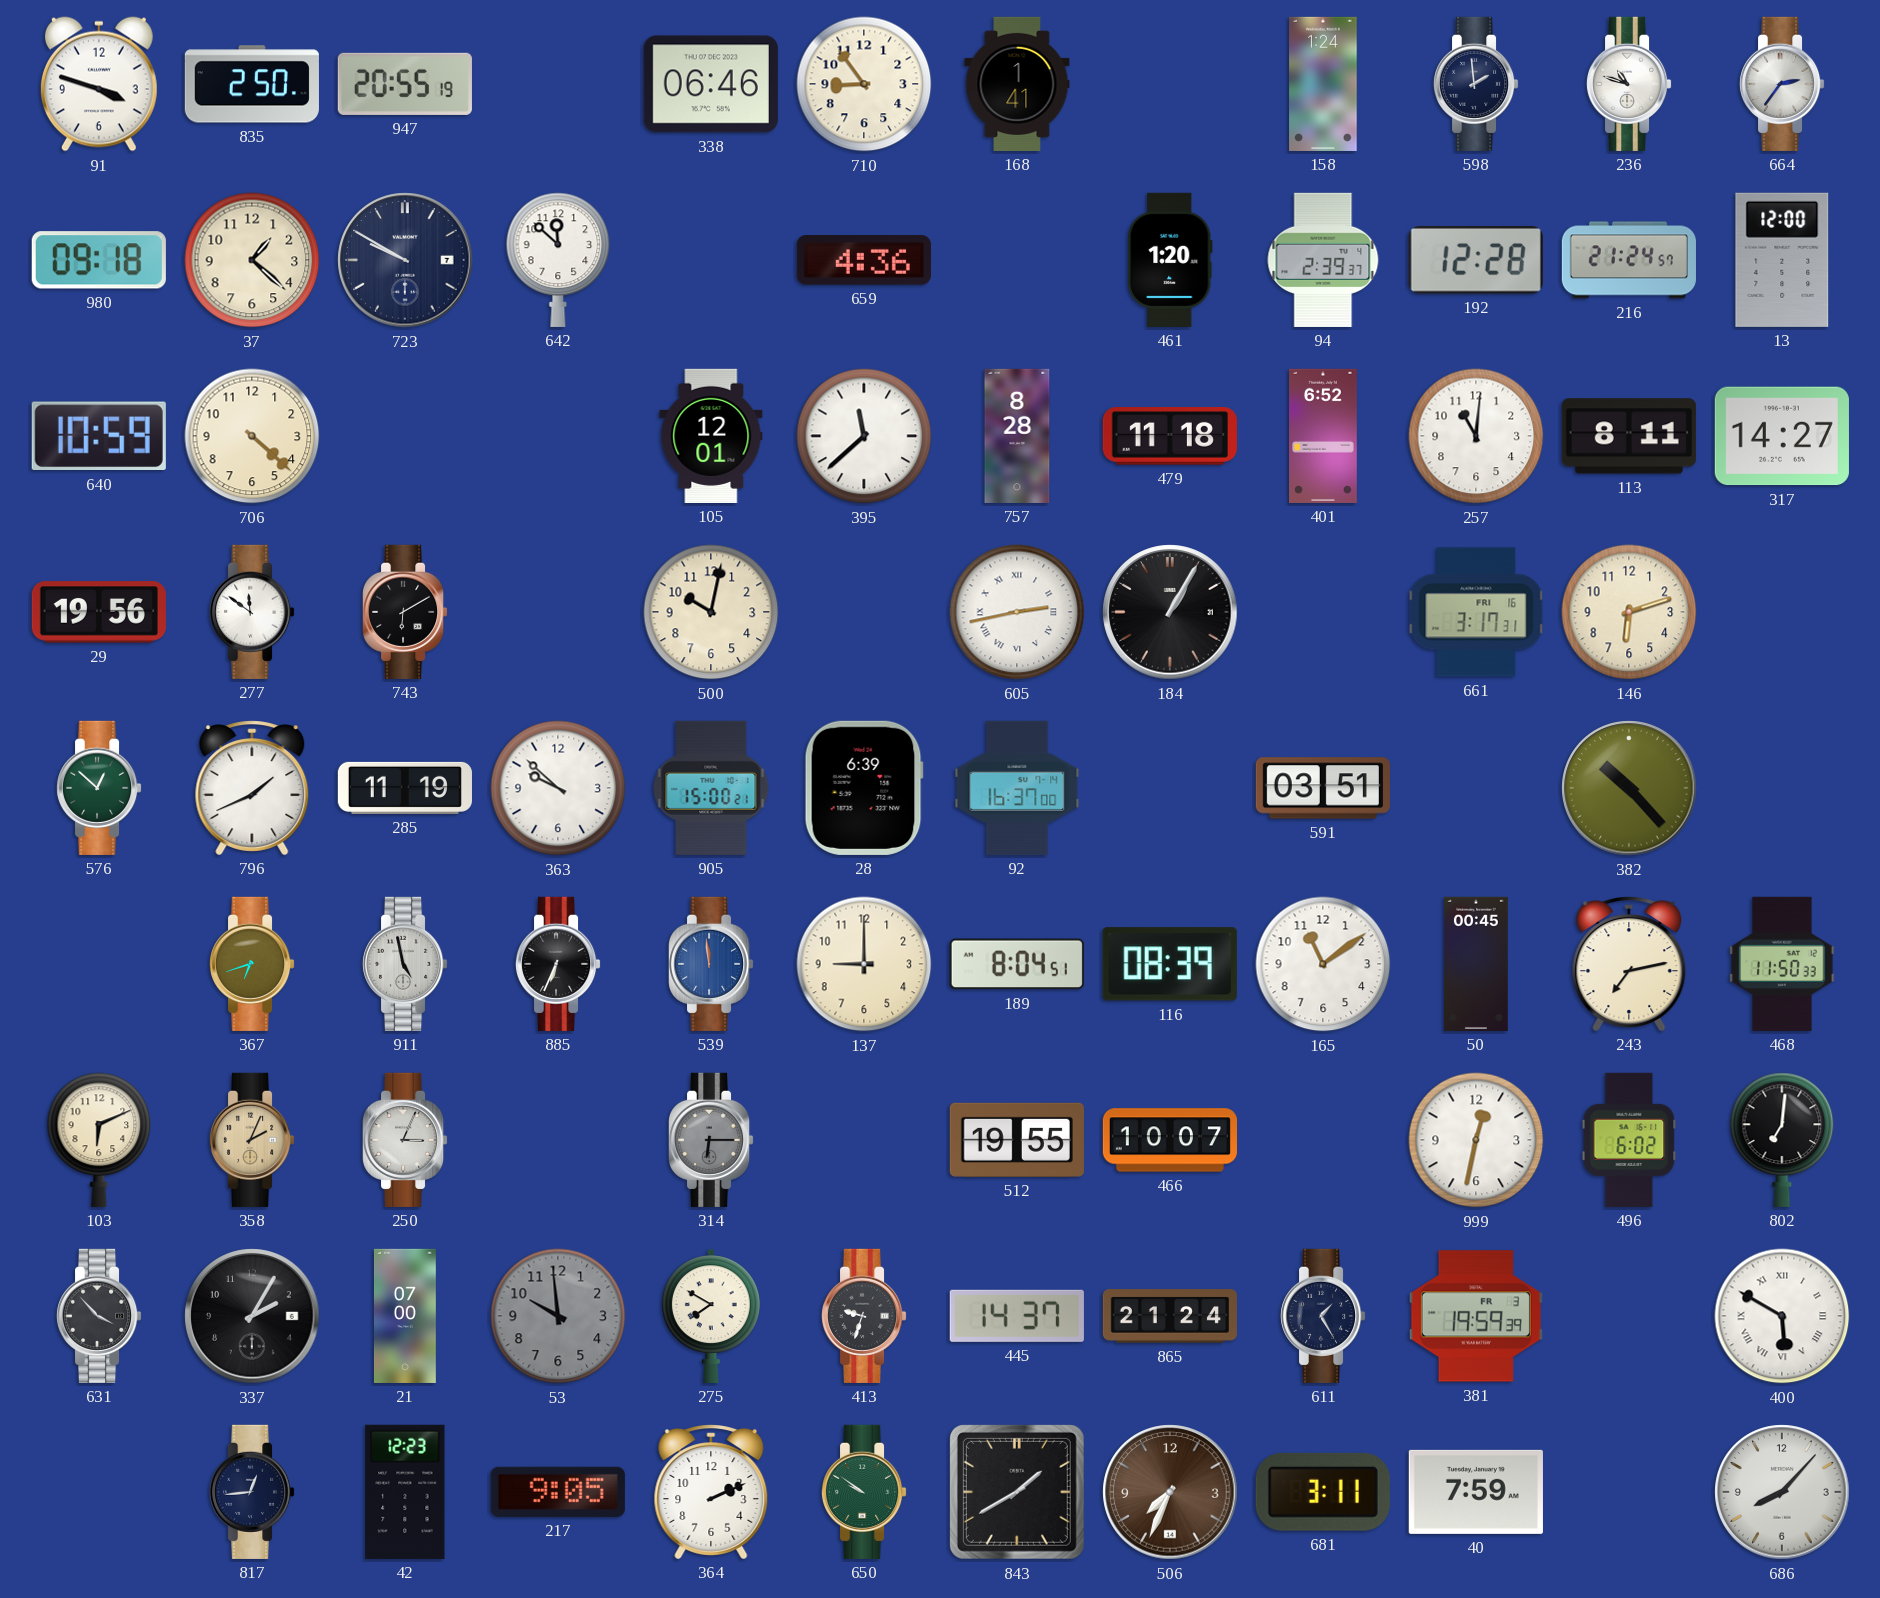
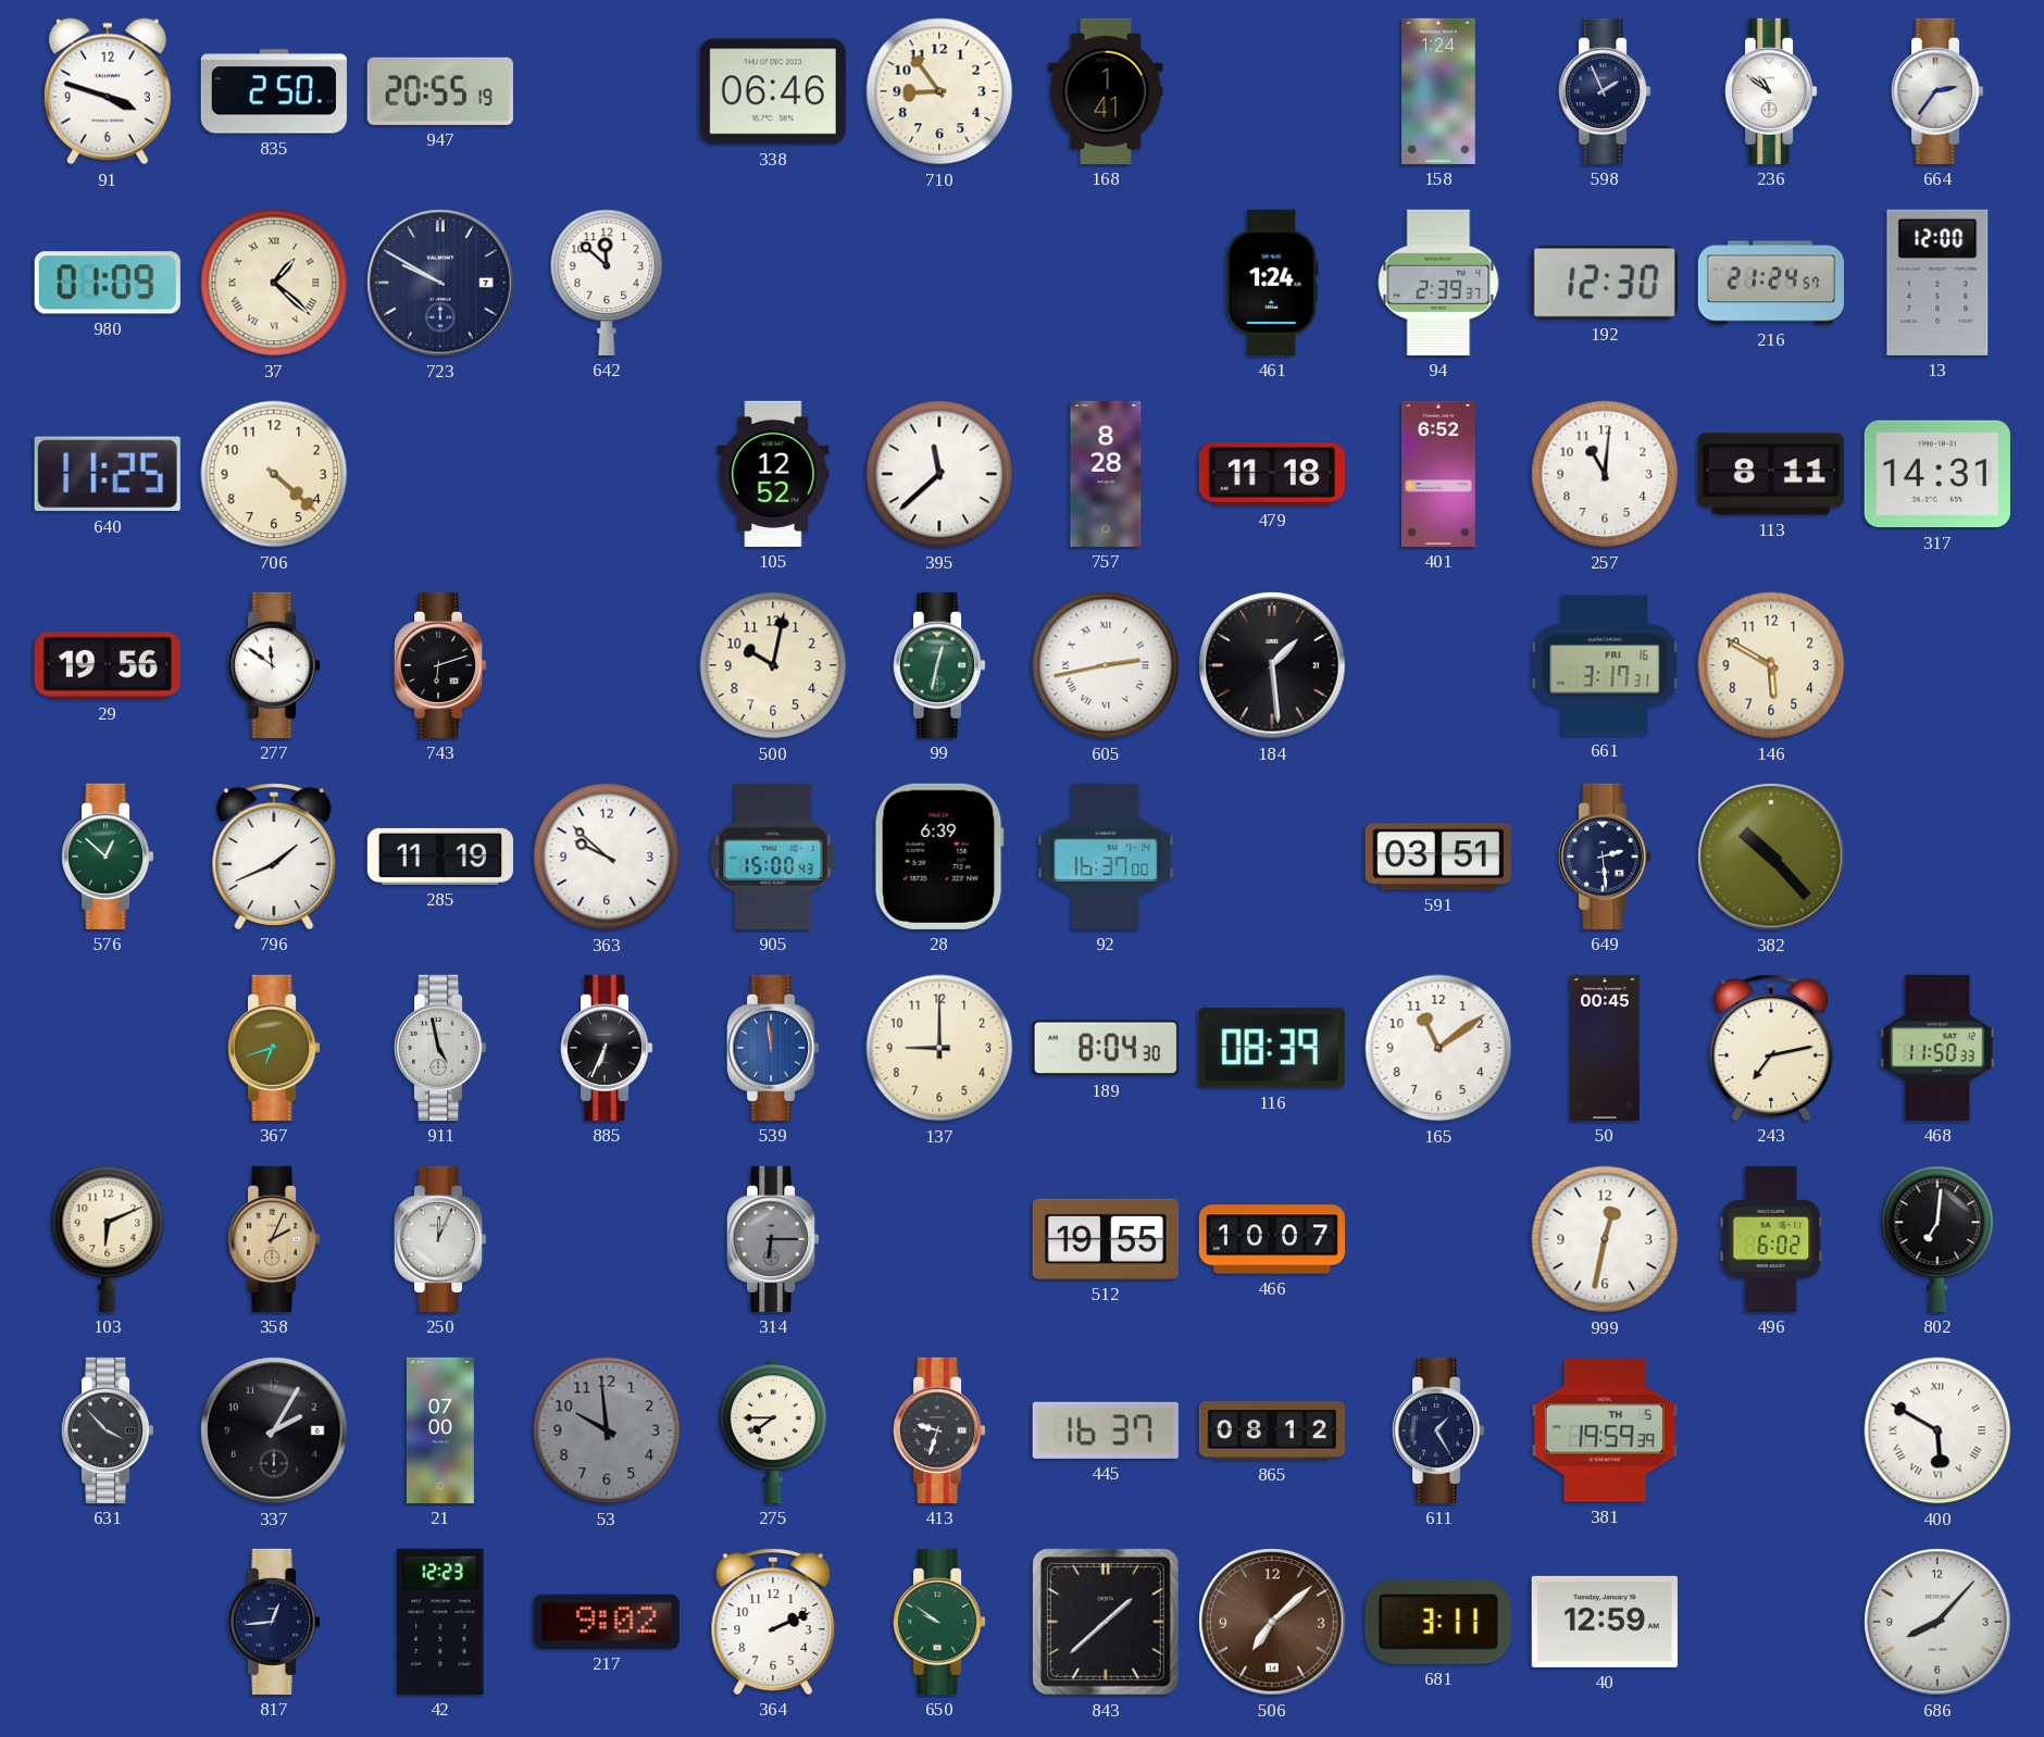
598: 1:59 -> 1:56 (1605, 91)
236: 10:48 -> 10:51 (1771, 91)
980: 09:18 -> 01:09 (108, 283)
37 numerals: Arabic -> Roman (274, 283)
659: 4:36 -> none (864, 260)
461: 1:20 -> 1:24 (1273, 283)
192: 12:28 -> 12:30 (1605, 284)
640: 10:59 -> 11:25 (108, 474)
105: 12:01 -> 12:52 (773, 474)
317: 14:27 -> 14:31 (1937, 474)
743: 6:10 -> 6:12 (440, 665)
99: none -> 12:32 (939, 665)
184: 1:05 -> 1:29 (1272, 665)
146: 6:12 -> 5:50 (1771, 665)
905: 15:00:21 -> 15:00:43 (773, 857)
649: none -> 2:29 (1605, 857)
189: 8:04:51 -> 8:04:30 (1106, 1048)
250: 3:04 -> 12:04 (440, 1239)
275: 7:50 -> 7:45 (773, 1430)
445: 14:37 -> 16:37 (1106, 1430)
865: 21:24 -> 08:12 (1272, 1430)
381 date: FR 3 -> TH 5 (1605, 1430)
217: 9:05 -> 9:02 (607, 1622)
843: 1:40 -> 1:38 (1106, 1622)
506: 7:34 -> 7:08 (1272, 1622)
40: 7:59 -> 12:59 (1605, 1622)
